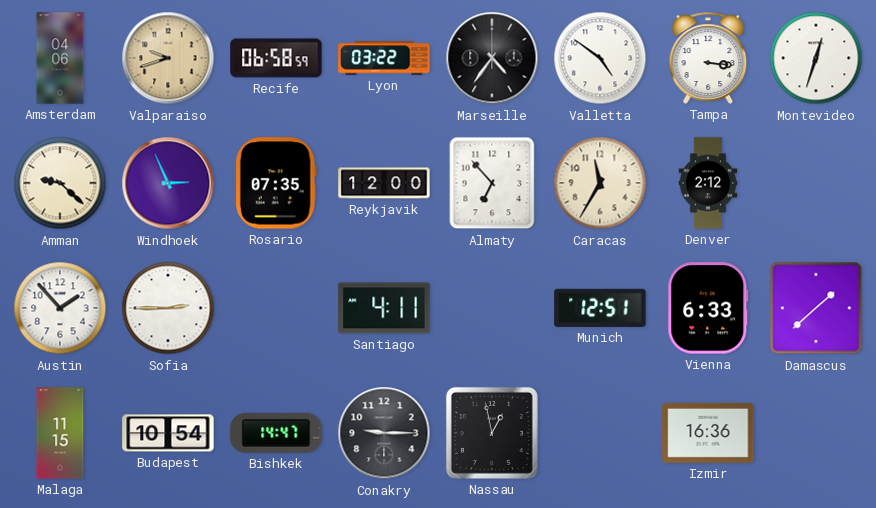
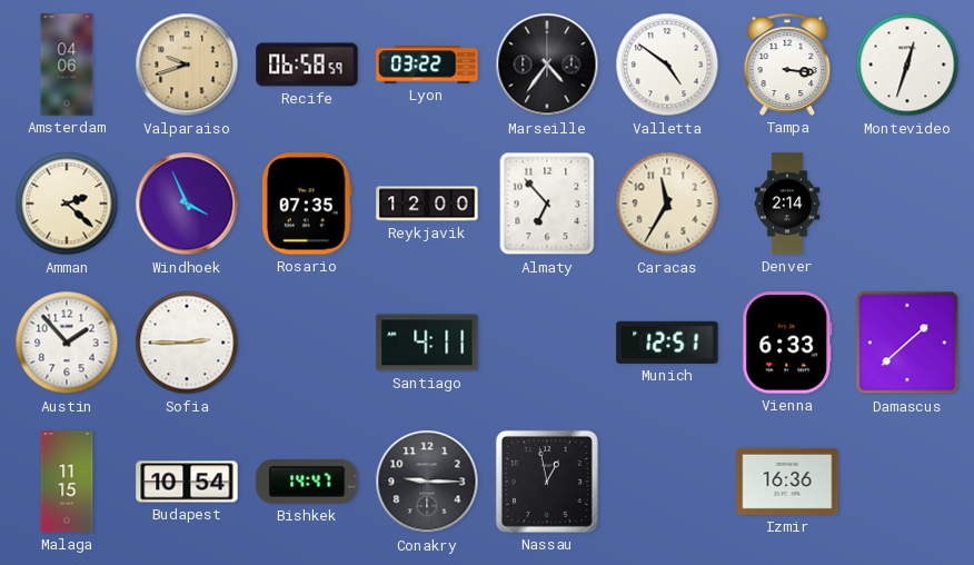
Amman: 9:22 -> 2:22 (67, 204)
Windhoek: 2:56 -> 3:56 (187, 204)
Denver: 2:12 -> 2:14 (787, 204)
